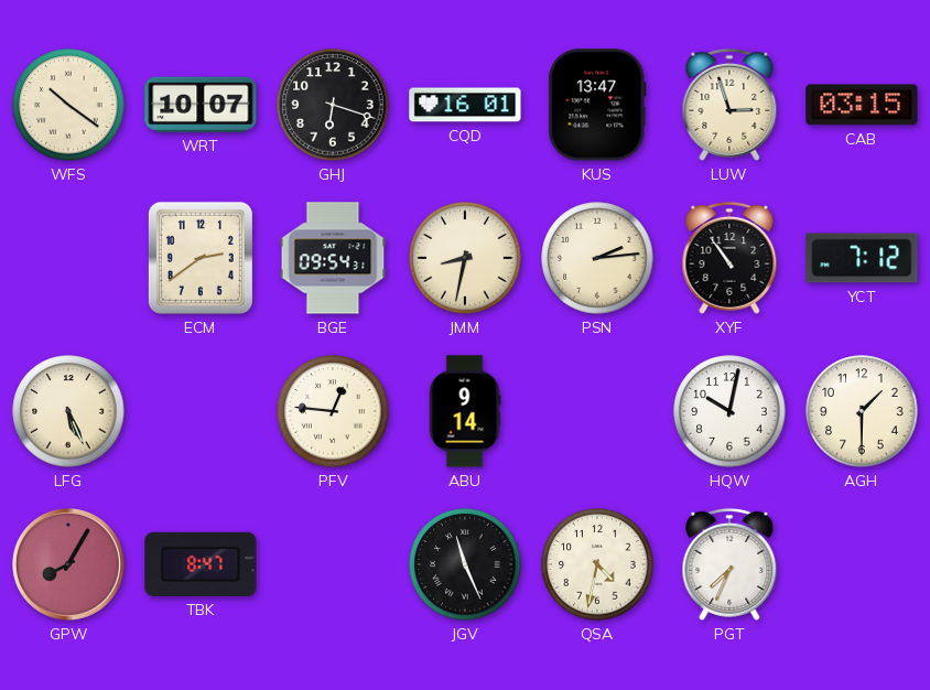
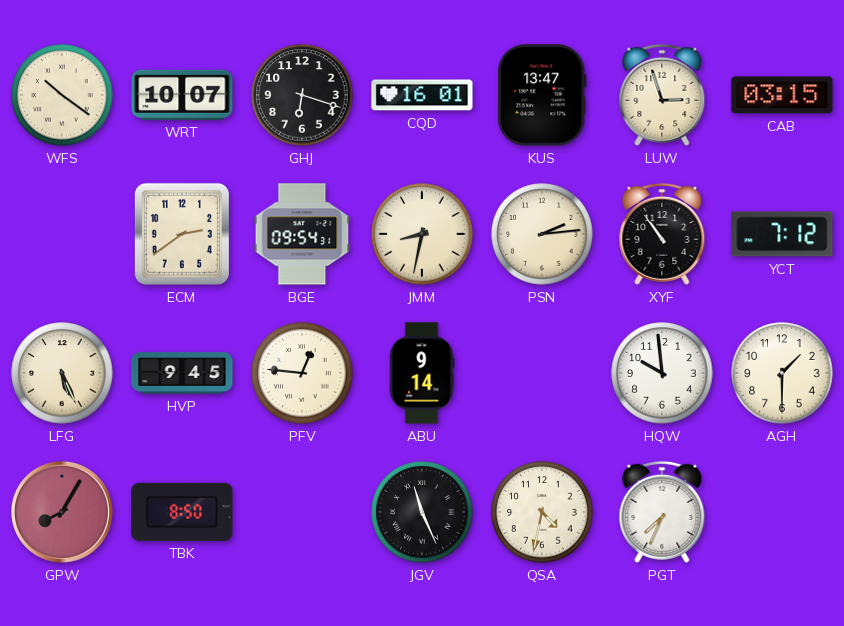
HVP: none -> 9:45 (182, 373)
HQW: 10:02 -> 9:59 (662, 373)
TBK: 8:47 -> 8:50 (182, 512)
